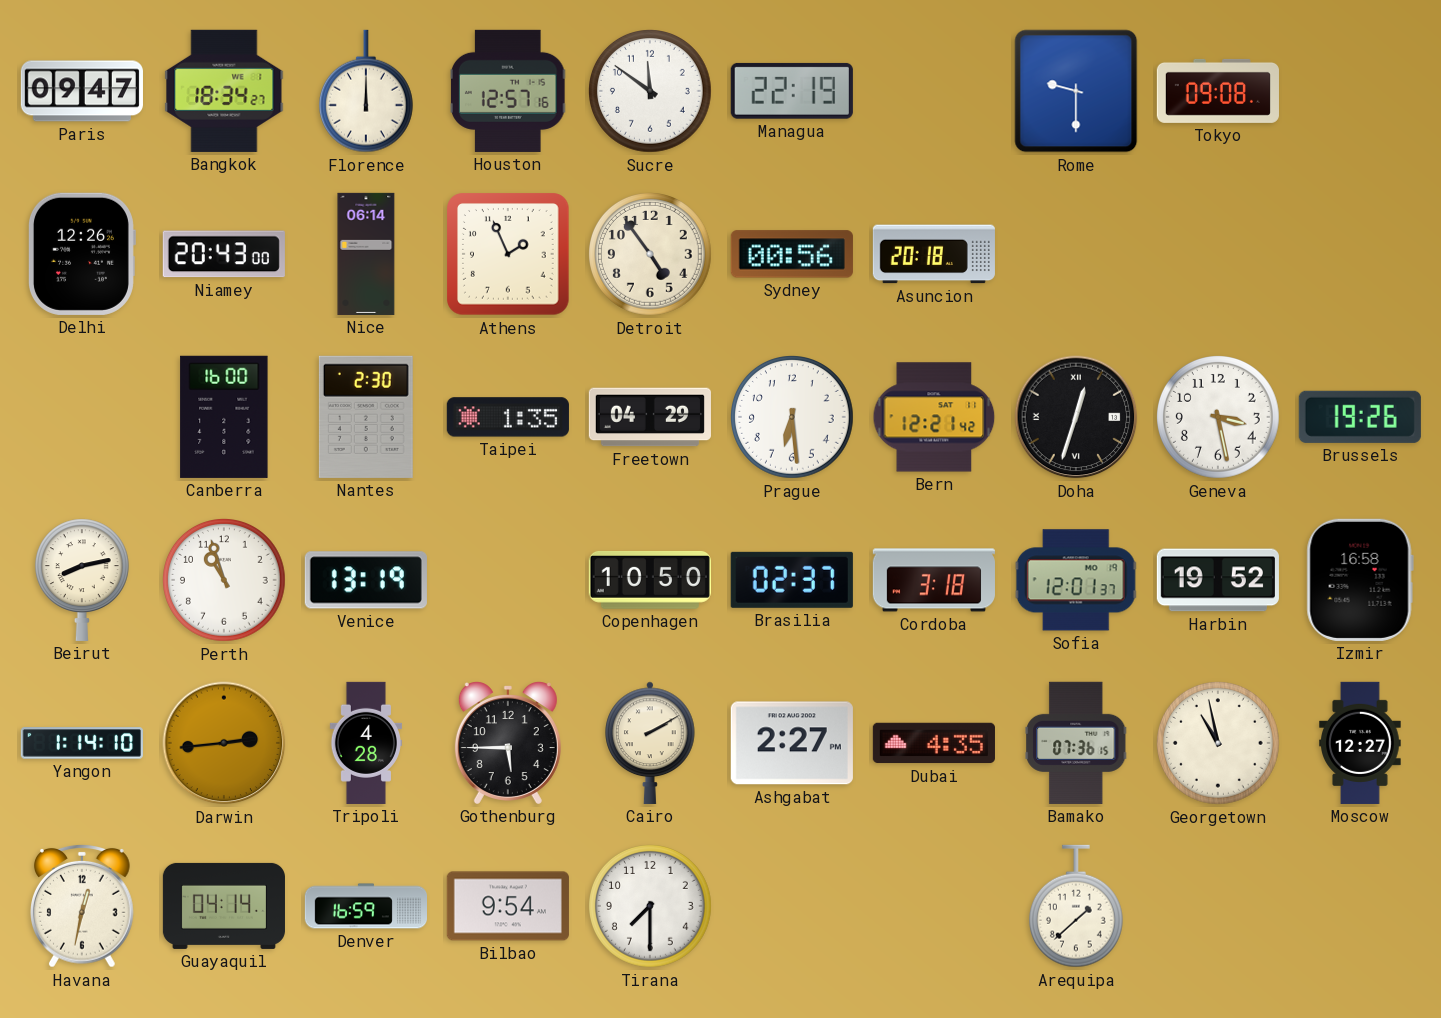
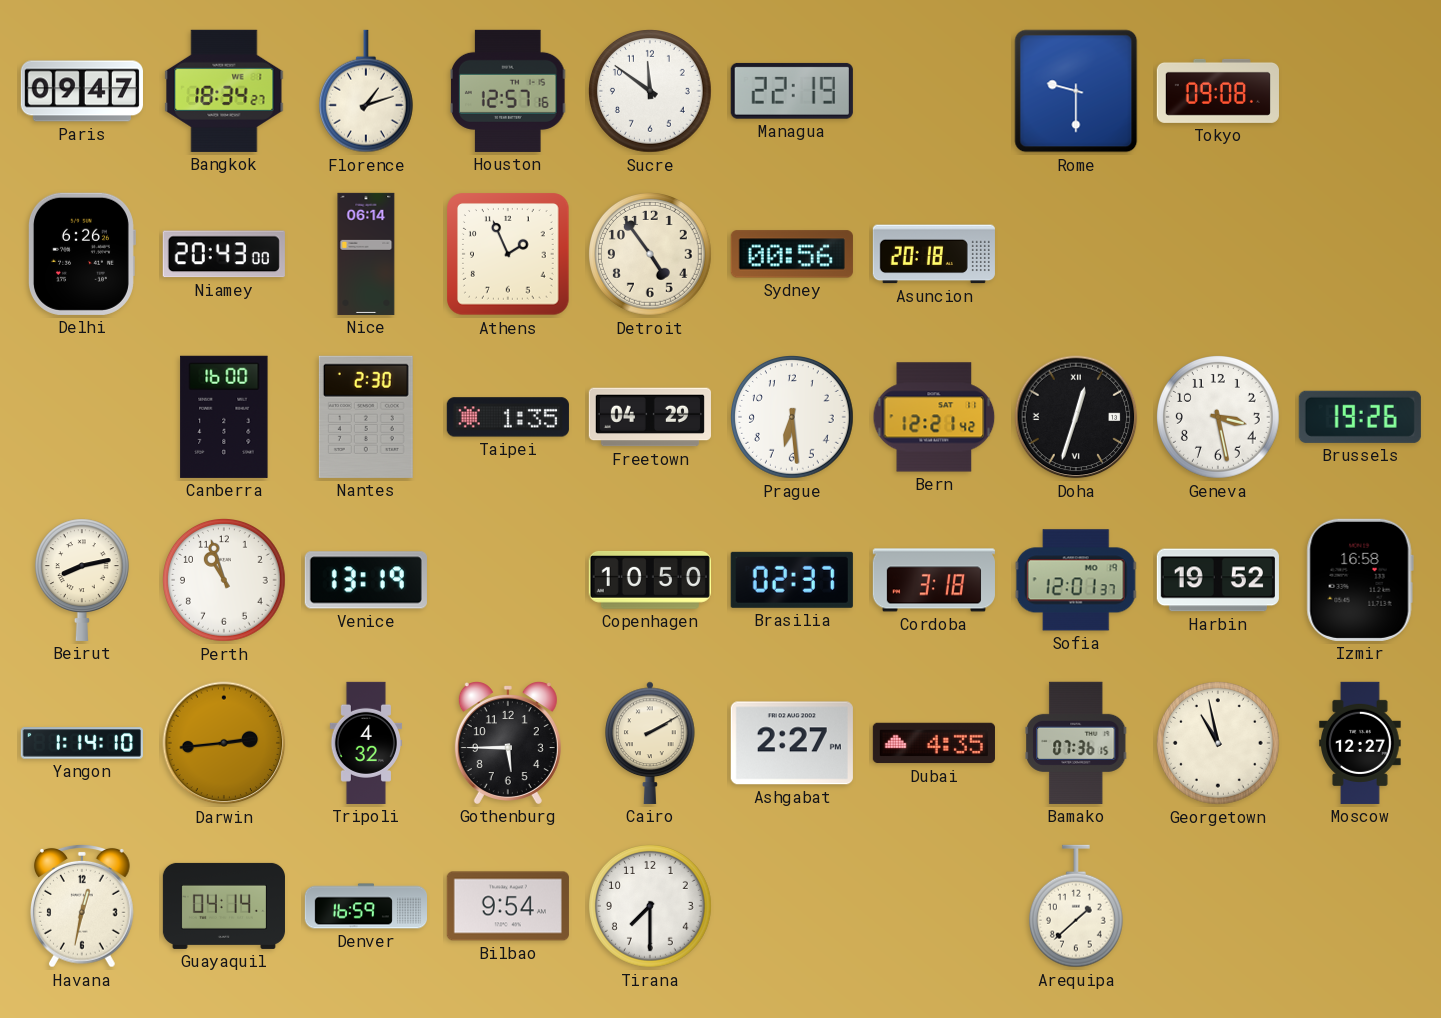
Florence: 12:00 -> 1:12 (366, 91)
Delhi: 12:26 -> 6:26 (82, 254)
Tripoli: 4:28 -> 4:32 (366, 743)
